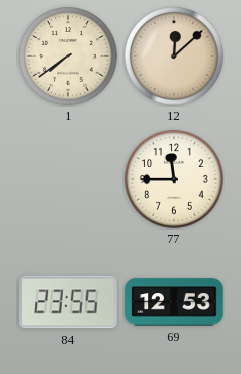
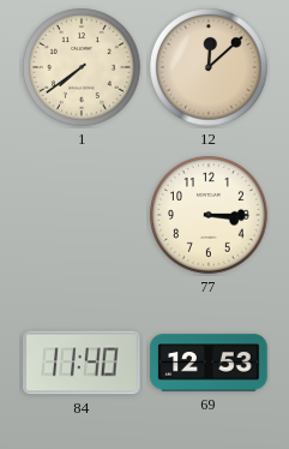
77: 11:45 -> 3:15 (209, 215)
84: 23:55 -> 11:40 (82, 363)
